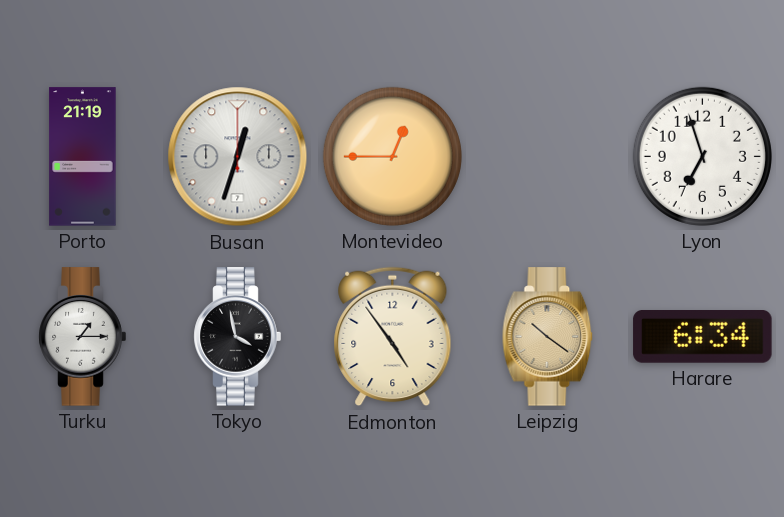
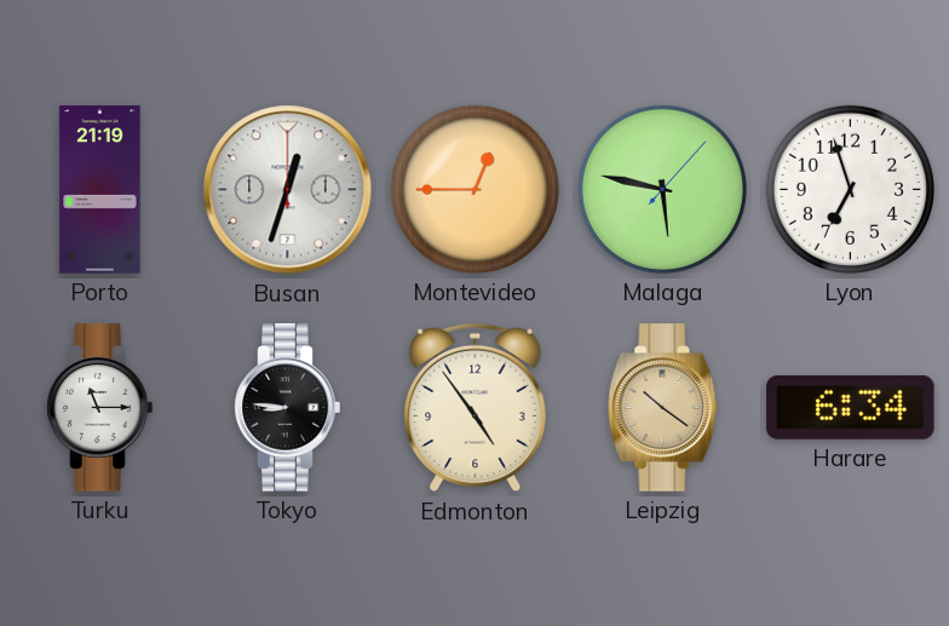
Malaga: none -> 5:47 (662, 189)
Turku: 1:15 -> 11:15 (100, 408)
Tokyo: 3:58 -> 8:46 (288, 408)
